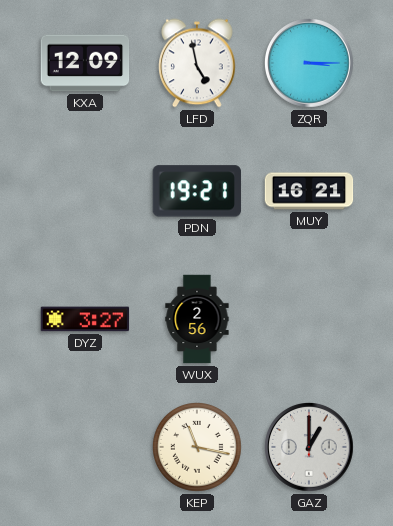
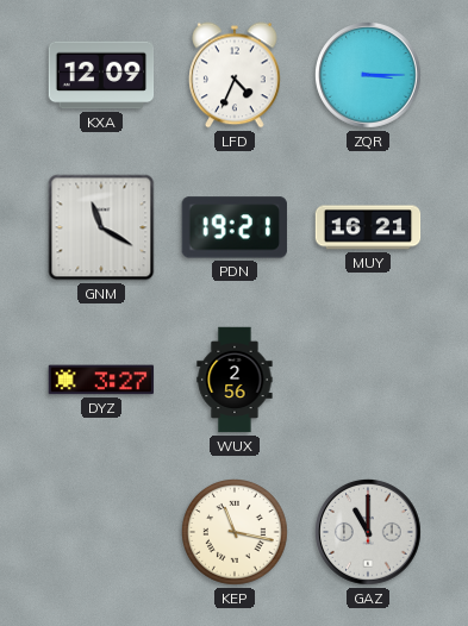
LFD: 4:58 -> 4:34 (235, 75)
GNM: none -> 11:20 (101, 227)
GAZ: 1:00 -> 11:00 (368, 532)
